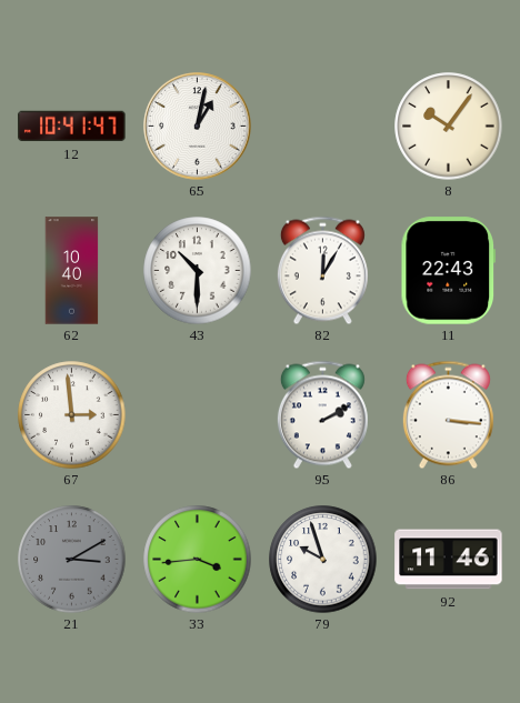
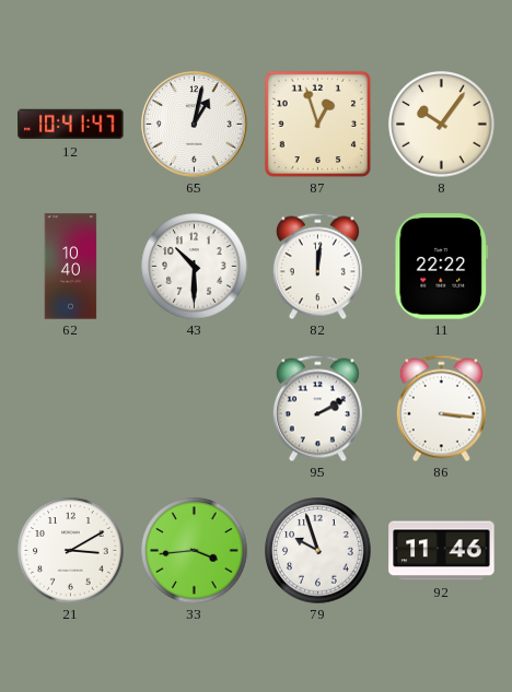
87: none -> 12:57 (317, 124)
82: 12:05 -> 12:01 (317, 266)
11: 22:43 -> 22:22 (441, 267)
67: 2:59 -> none (72, 415)
21 dial: grey -> white (71, 551)
